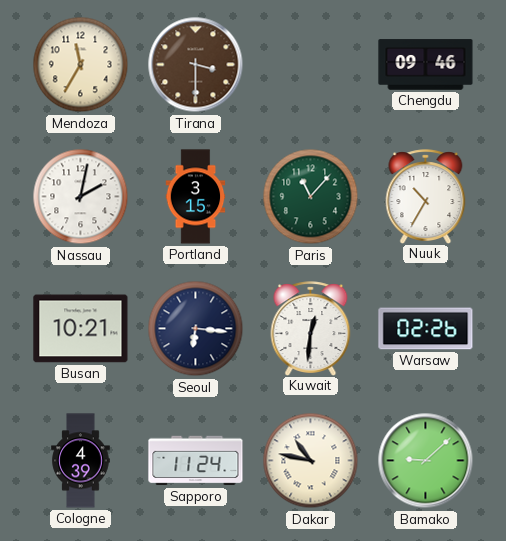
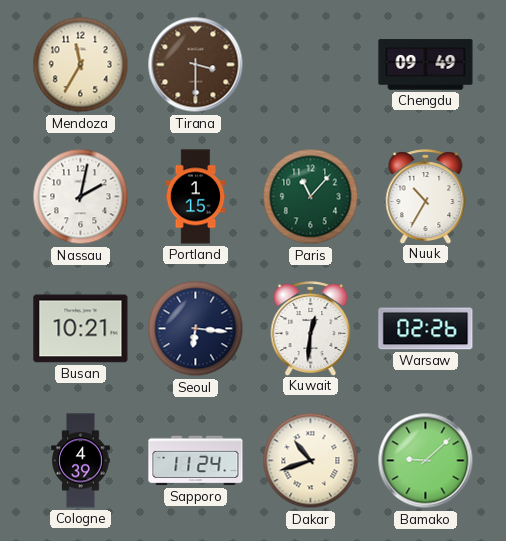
Chengdu: 09:46 -> 09:49 (426, 65)
Portland: 3:15 -> 1:15 (196, 197)
Dakar: 10:47 -> 10:42 (311, 461)
